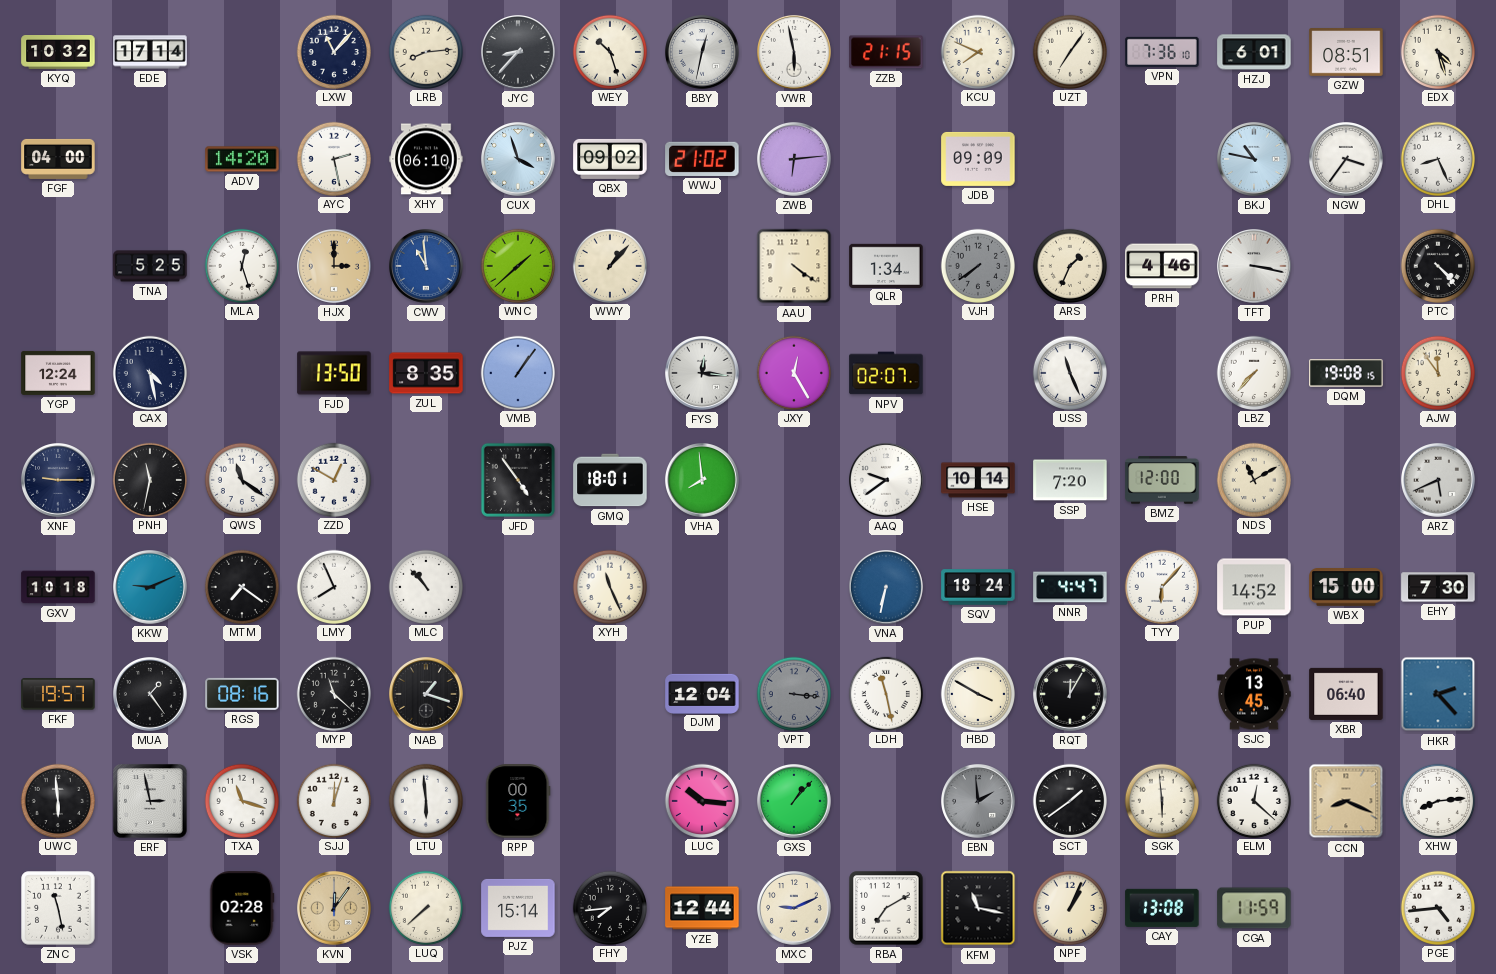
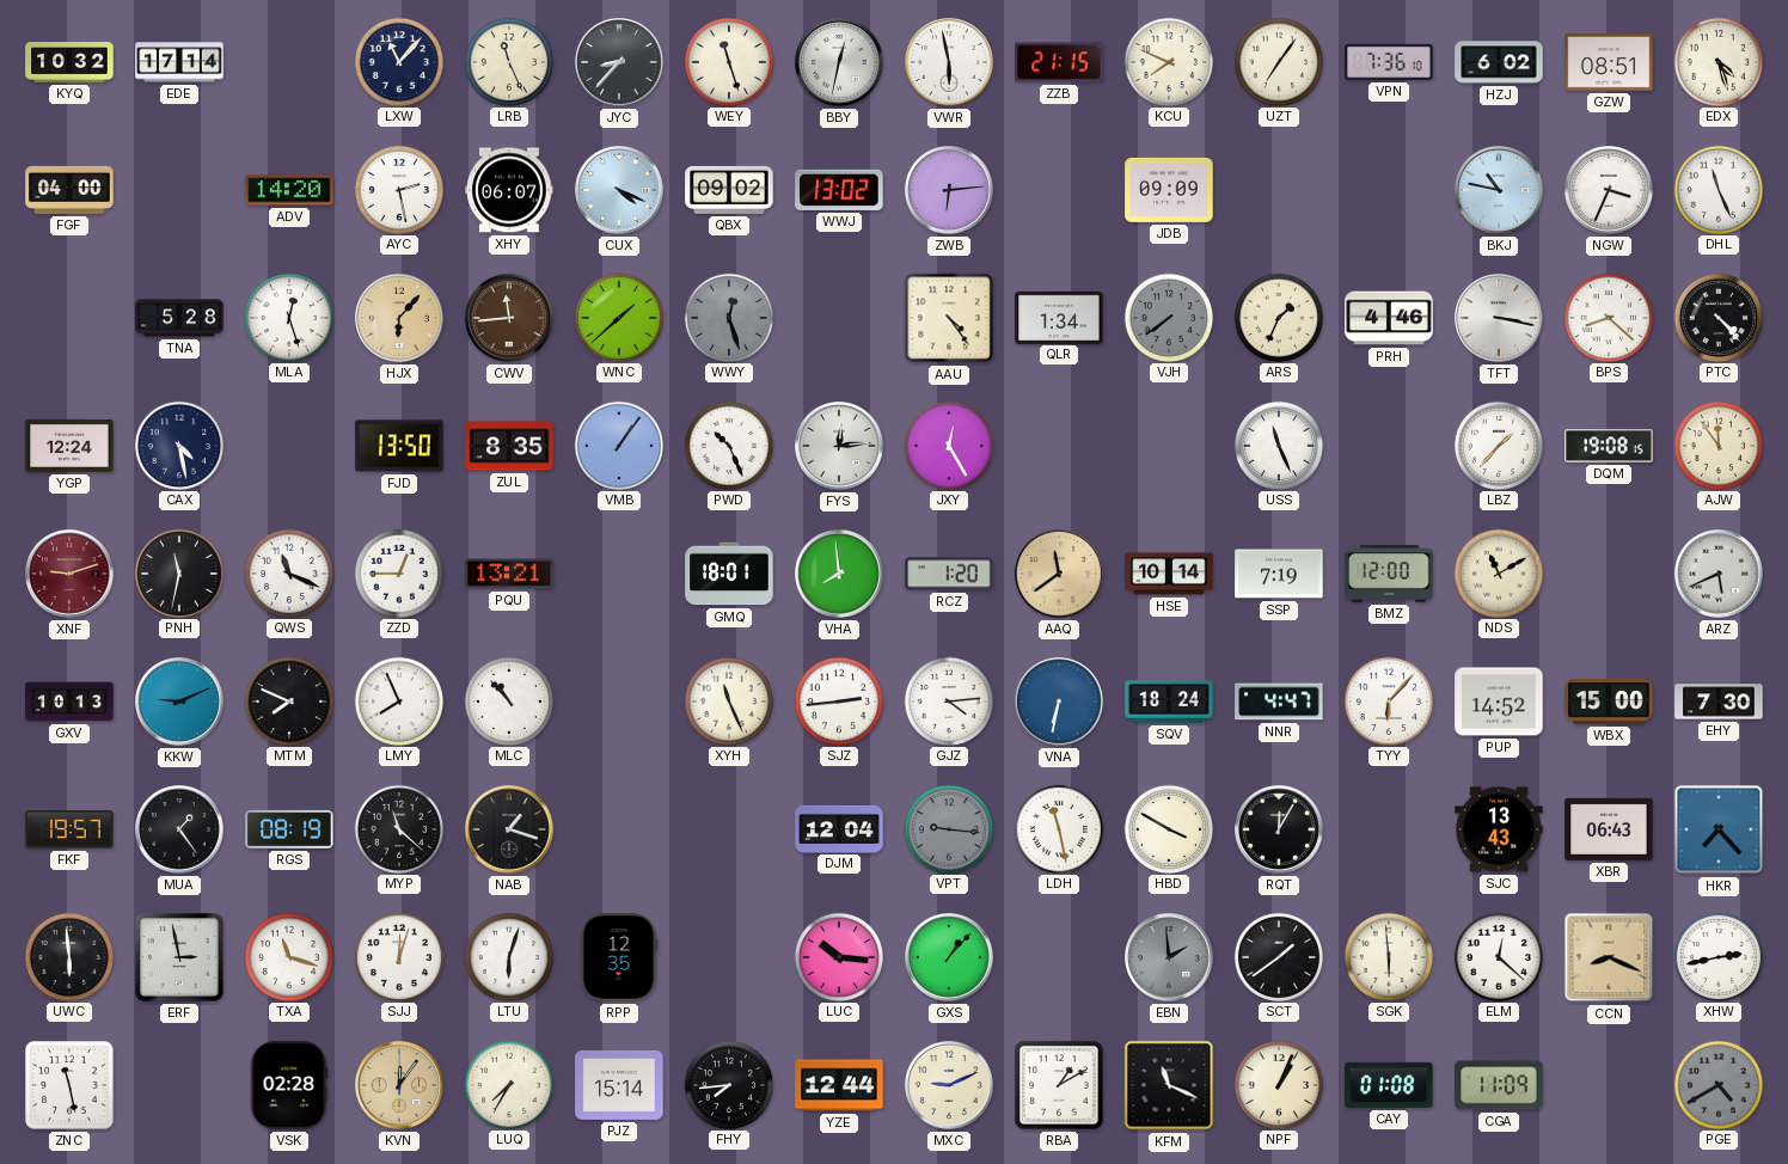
LRB: 8:14 -> 11:26 (508, 61)
WEY: 10:27 -> 11:27 (728, 61)
HZJ: 6:01 -> 6:02 (1499, 62)
XHY: 06:10 -> 06:07 (509, 190)
CUX: 3:57 -> 4:19 (620, 191)
WWJ: 21:02 -> 13:02 (839, 190)
NGW: 3:36 -> 3:34 (1610, 191)
DHL: 8:26 -> 11:26 (1717, 189)
TNA: 5:25 -> 5:28 (179, 318)
HJX: 3:00 -> 6:07 (400, 319)
CWV: 10:59 -> 11:44 (510, 319)
CWV dial: blue -> brown (510, 319)
WWY: 1:07 -> 12:27 (728, 317)
WWY dial: cream -> grey (728, 317)
AAU: 4:21 -> 4:24 (949, 318)
BPS: none -> 8:22 (1608, 317)
PWD: none -> 10:26 (728, 445)
FYS: 12:16 -> 12:14 (840, 447)
NPV: 02:07 -> none (886, 373)
LBZ: 7:37 -> 1:37 (1498, 445)
XNF: 9:15 -> 9:12 (71, 575)
XNF dial: navy -> burgundy (71, 575)
QWS: 11:21 -> 11:19 (288, 572)
ZZD: 12:50 -> 12:45 (398, 572)
PQU: none -> 13:21 (509, 574)
JFD: 4:54 -> none (518, 480)
RCZ: none -> 1:20 (949, 574)
AAQ: 9:39 -> 11:39 (1060, 575)
AAQ dial: white -> champagne (1060, 575)
SSP: 7:20 -> 7:19 (1279, 574)
GXV: 10:18 -> 10:13 (69, 702)
MTM: 7:21 -> 7:49 (288, 700)
SJZ: none -> 2:44 (838, 700)
GJZ: none -> 4:14 (948, 700)
RGS: 08:16 -> 08:19 (289, 829)
VPT: 3:16 -> 9:16 (948, 828)
SJC: 13:45 -> 13:43 (1499, 829)
XBR: 06:40 -> 06:43 (1609, 829)
HKR: 2:23 -> 7:23 (1719, 829)
LTU: 5:59 -> 6:03 (508, 956)
RPP: 00:35 -> 12:35 (619, 957)
XHW: 8:14 -> 2:43 (1717, 956)
LUQ: 7:38 -> 7:35 (508, 1084)
RBA: 7:10 -> 1:10 (1059, 1085)
KFM: 11:17 -> 11:19 (1169, 1085)
CAY: 13:08 -> 01:08 (1389, 1085)
CGA: 11:59 -> 11:09 (1499, 1085)
PGE: 4:44 -> 4:40 (1717, 1084)
PGE dial: white -> grey (1717, 1084)
